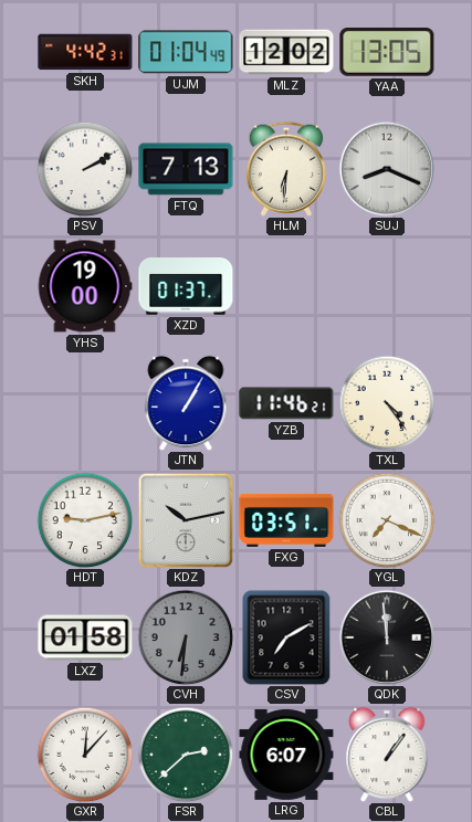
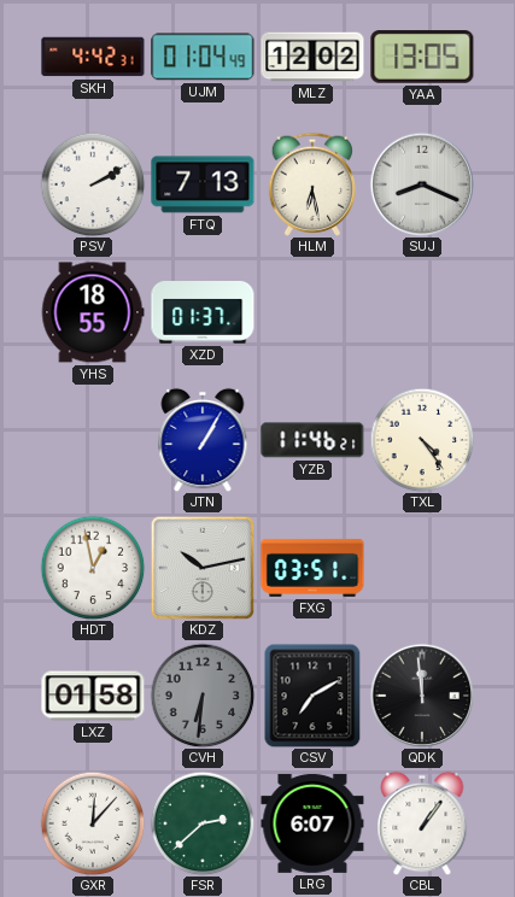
HLM: 6:31 -> 6:28 (312, 184)
YHS: 19:00 -> 18:55 (93, 312)
HDT: 9:13 -> 12:58 (93, 568)
YGL: 7:19 -> none (387, 520)
